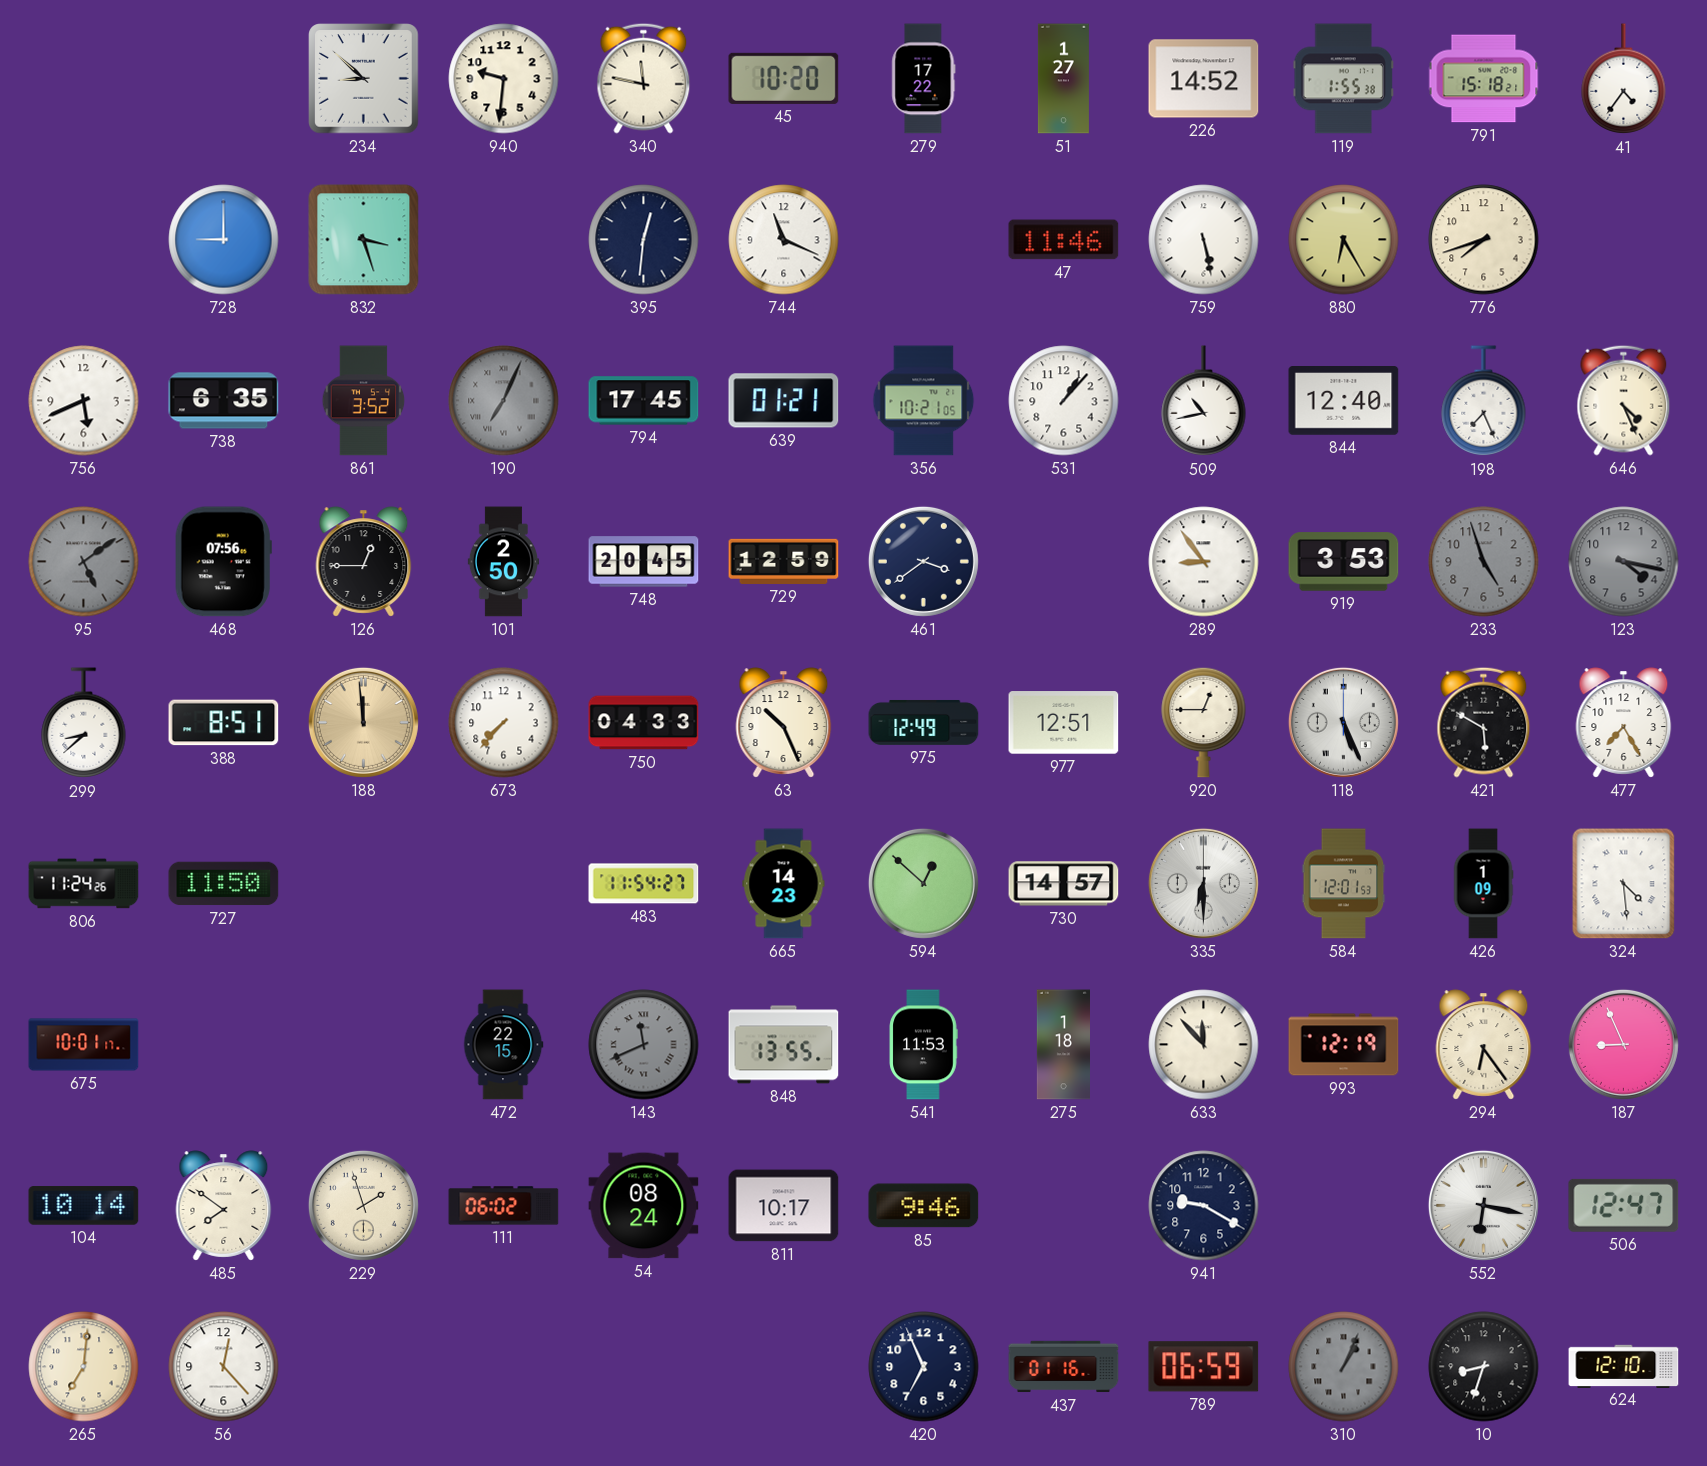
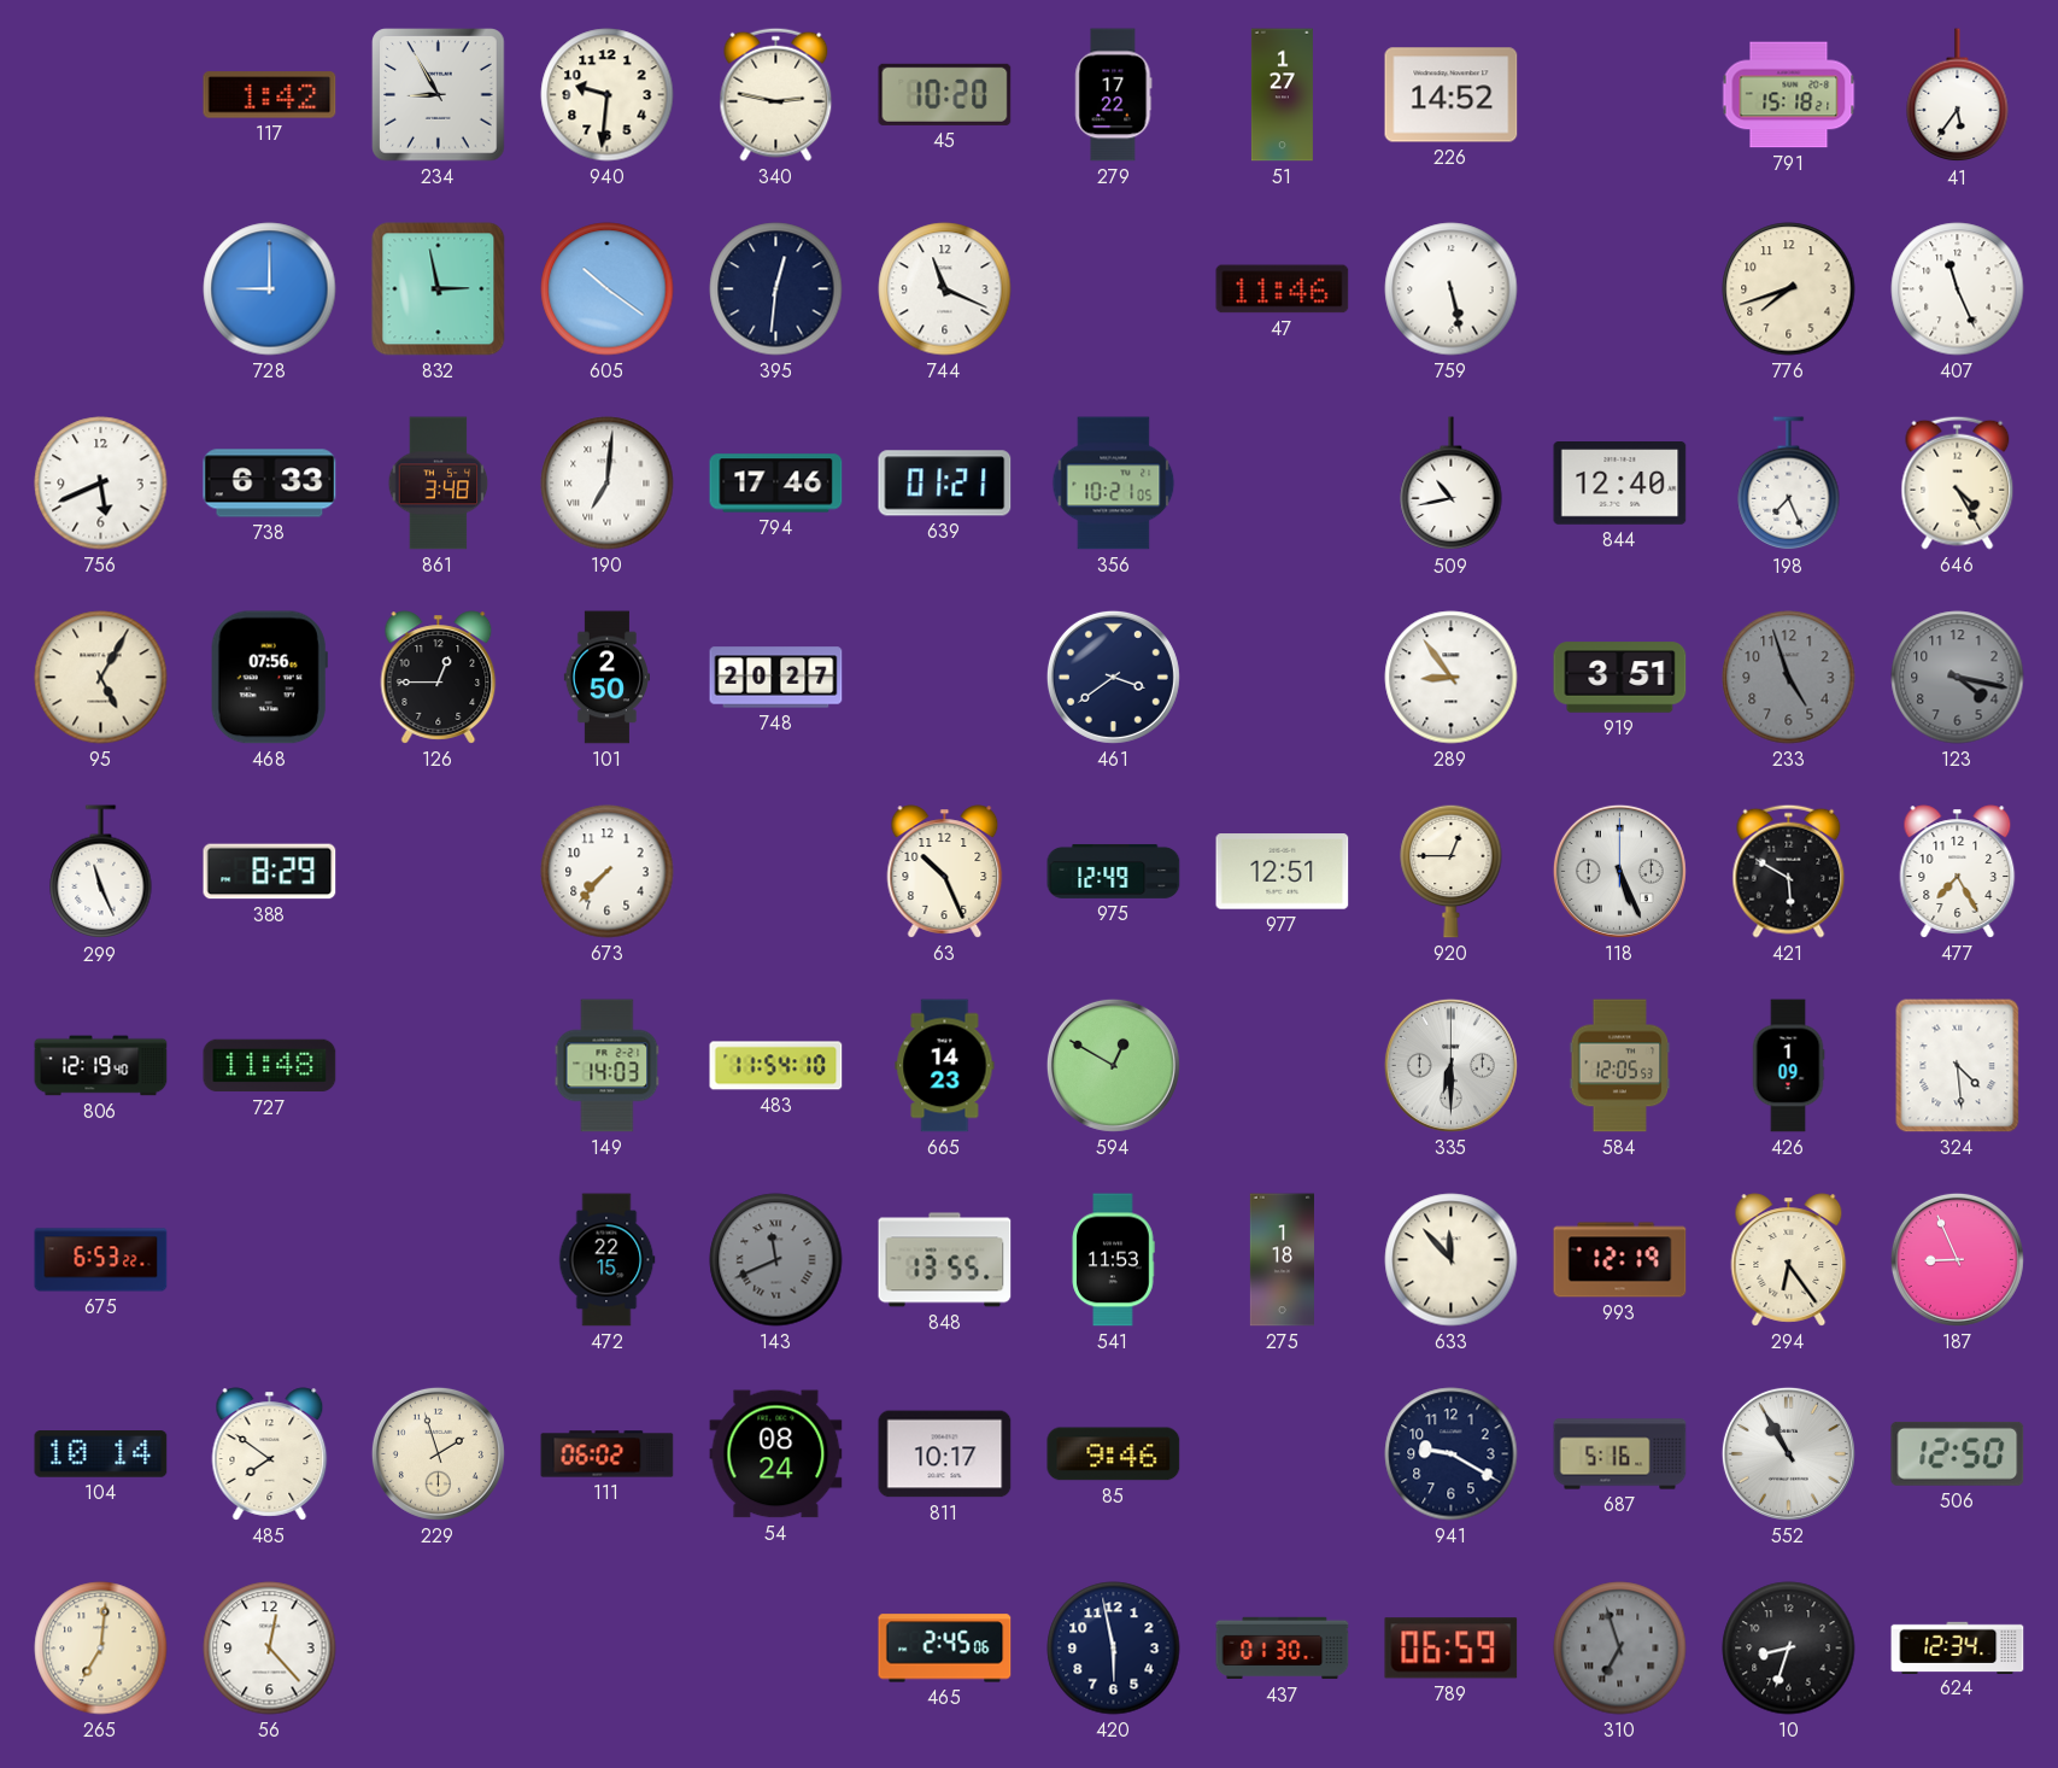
117: none -> 1:42 (270, 95)
234: 8:52 -> 8:55 (439, 95)
340: 11:47 -> 2:47 (776, 94)
119: 1:55 -> none (1343, 79)
41: 4:36 -> 5:36 (1958, 95)
832: 3:27 -> 2:58 (439, 289)
605: none -> 10:21 (608, 289)
880: 6:25 -> none (1344, 240)
407: none -> 11:26 (1958, 289)
738: 6:35 -> 6:33 (270, 484)
861: 3:52 -> 3:48 (439, 484)
190: 7:04 -> 7:01 (608, 484)
190 dial: grey -> white (608, 484)
794: 17:45 -> 17:46 (776, 484)
531: 1:07 -> none (1064, 401)
646: 4:26 -> 4:25 (1958, 482)
95: 5:09 -> 5:05 (101, 678)
95 dial: grey -> cream (101, 678)
748: 20:45 -> 20:27 (776, 678)
729: 12:59 -> none (784, 561)
919: 3:53 -> 3:51 (1620, 678)
299: 8:38 -> 11:26 (101, 872)
388: 8:51 -> 8:29 (270, 872)
188: 11:59 -> none (363, 722)
750: 04:33 -> none (644, 723)
806: 11:24 -> 12:19 (101, 1066)
727: 11:50 -> 11:48 (270, 1066)
149: none -> 14:03 (608, 1066)
483: 11:54:27 -> 11:54:10 (776, 1066)
594: 12:52 -> 12:50 (1113, 1065)
730: 14:57 -> none (1064, 884)
584: 12:01 -> 12:05 (1620, 1066)
675: 10:01 -> 6:53 (101, 1260)
687: none -> 5:16 (1620, 1454)
552: 6:17 -> 10:55 (1788, 1453)
506: 12:47 -> 12:50 (1958, 1453)
465: none -> 2:45 (945, 1649)
420: 6:56 -> 5:58 (1114, 1649)
437: 01:16 -> 01:30 (1283, 1649)
310: 1:04 -> 6:57 (1620, 1649)
624: 12:10 -> 12:34 (1958, 1647)
